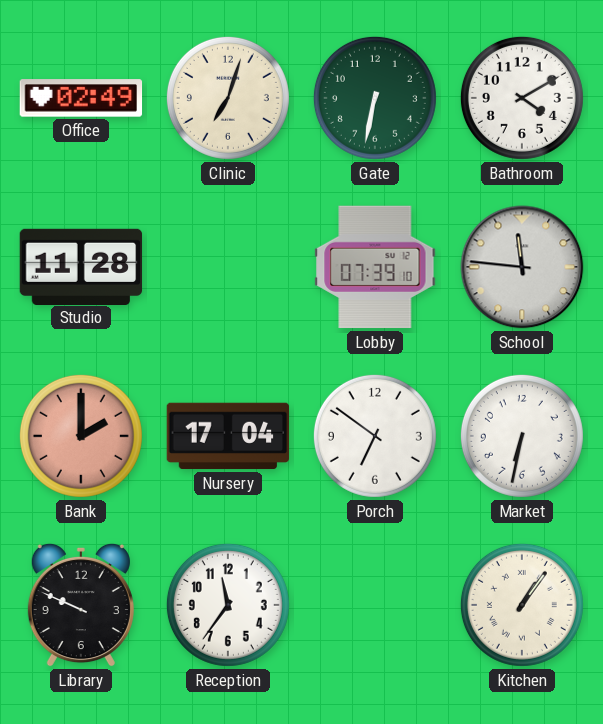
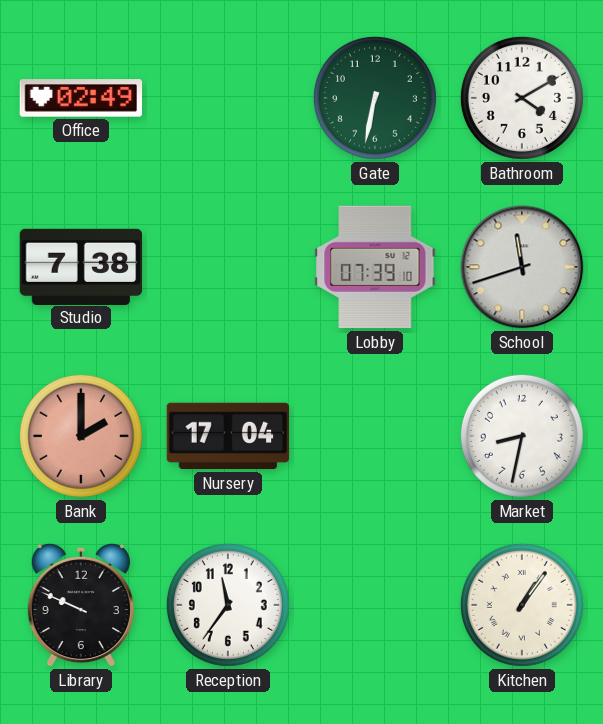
Clinic: 7:03 -> none (228, 98)
Studio: 11:28 -> 7:38 (81, 266)
School: 11:46 -> 11:42 (522, 267)
Porch: 6:51 -> none (375, 436)
Market: 6:32 -> 8:32 (522, 436)
